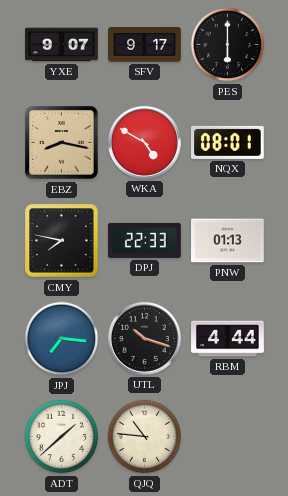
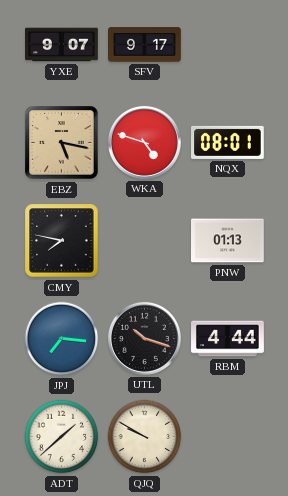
PES: 6:00 -> none (228, 45)
EBZ: 8:17 -> 5:17 (62, 143)
WKA: 4:50 -> 4:48 (144, 142)
DPJ: 22:33 -> none (145, 240)
QJQ: 10:46 -> 9:50 (145, 437)
